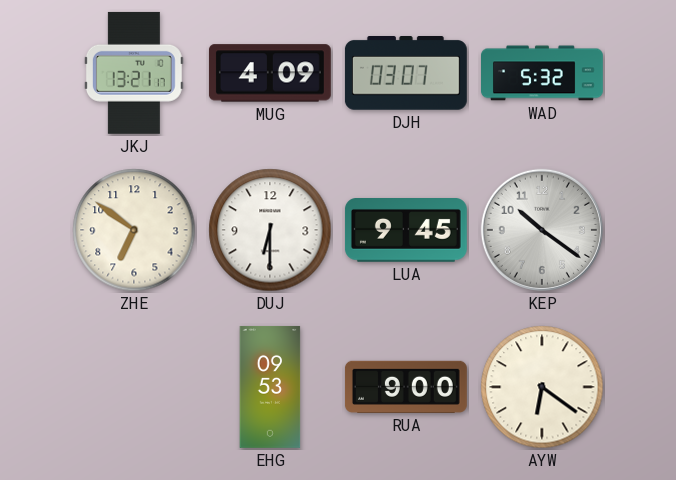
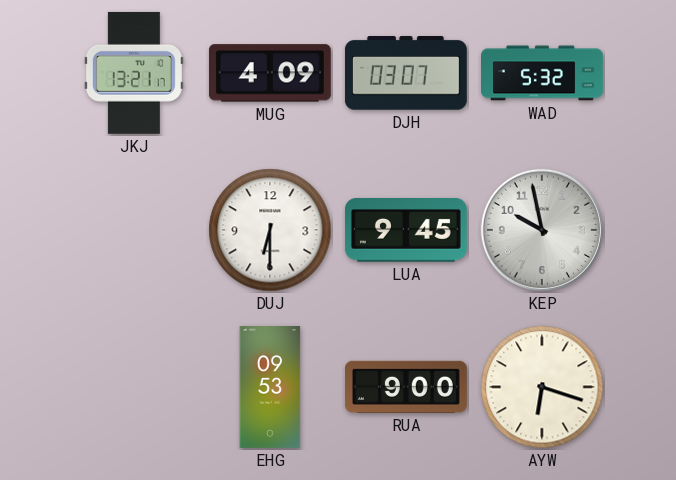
ZHE: 6:51 -> none (134, 230)
KEP: 10:21 -> 9:58 (542, 230)
AYW: 6:21 -> 6:18 (542, 387)
